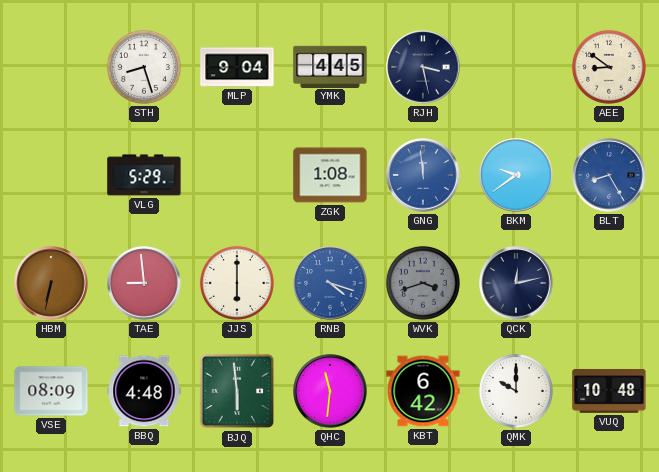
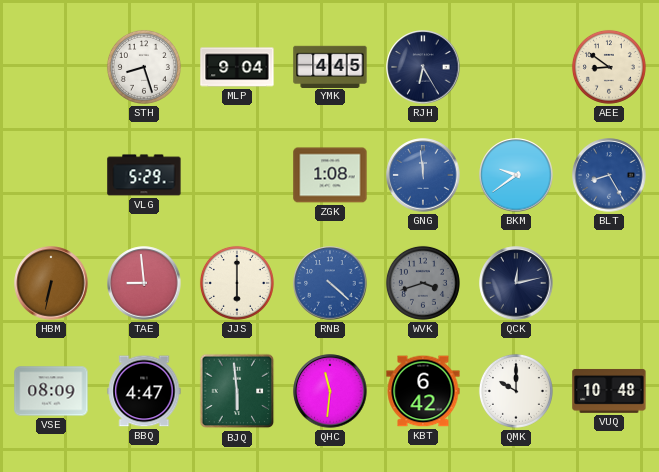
RJH: 3:28 -> 6:25 (423, 67)
RNB: 4:18 -> 4:22 (330, 283)
BBQ: 4:48 -> 4:47 (144, 391)
